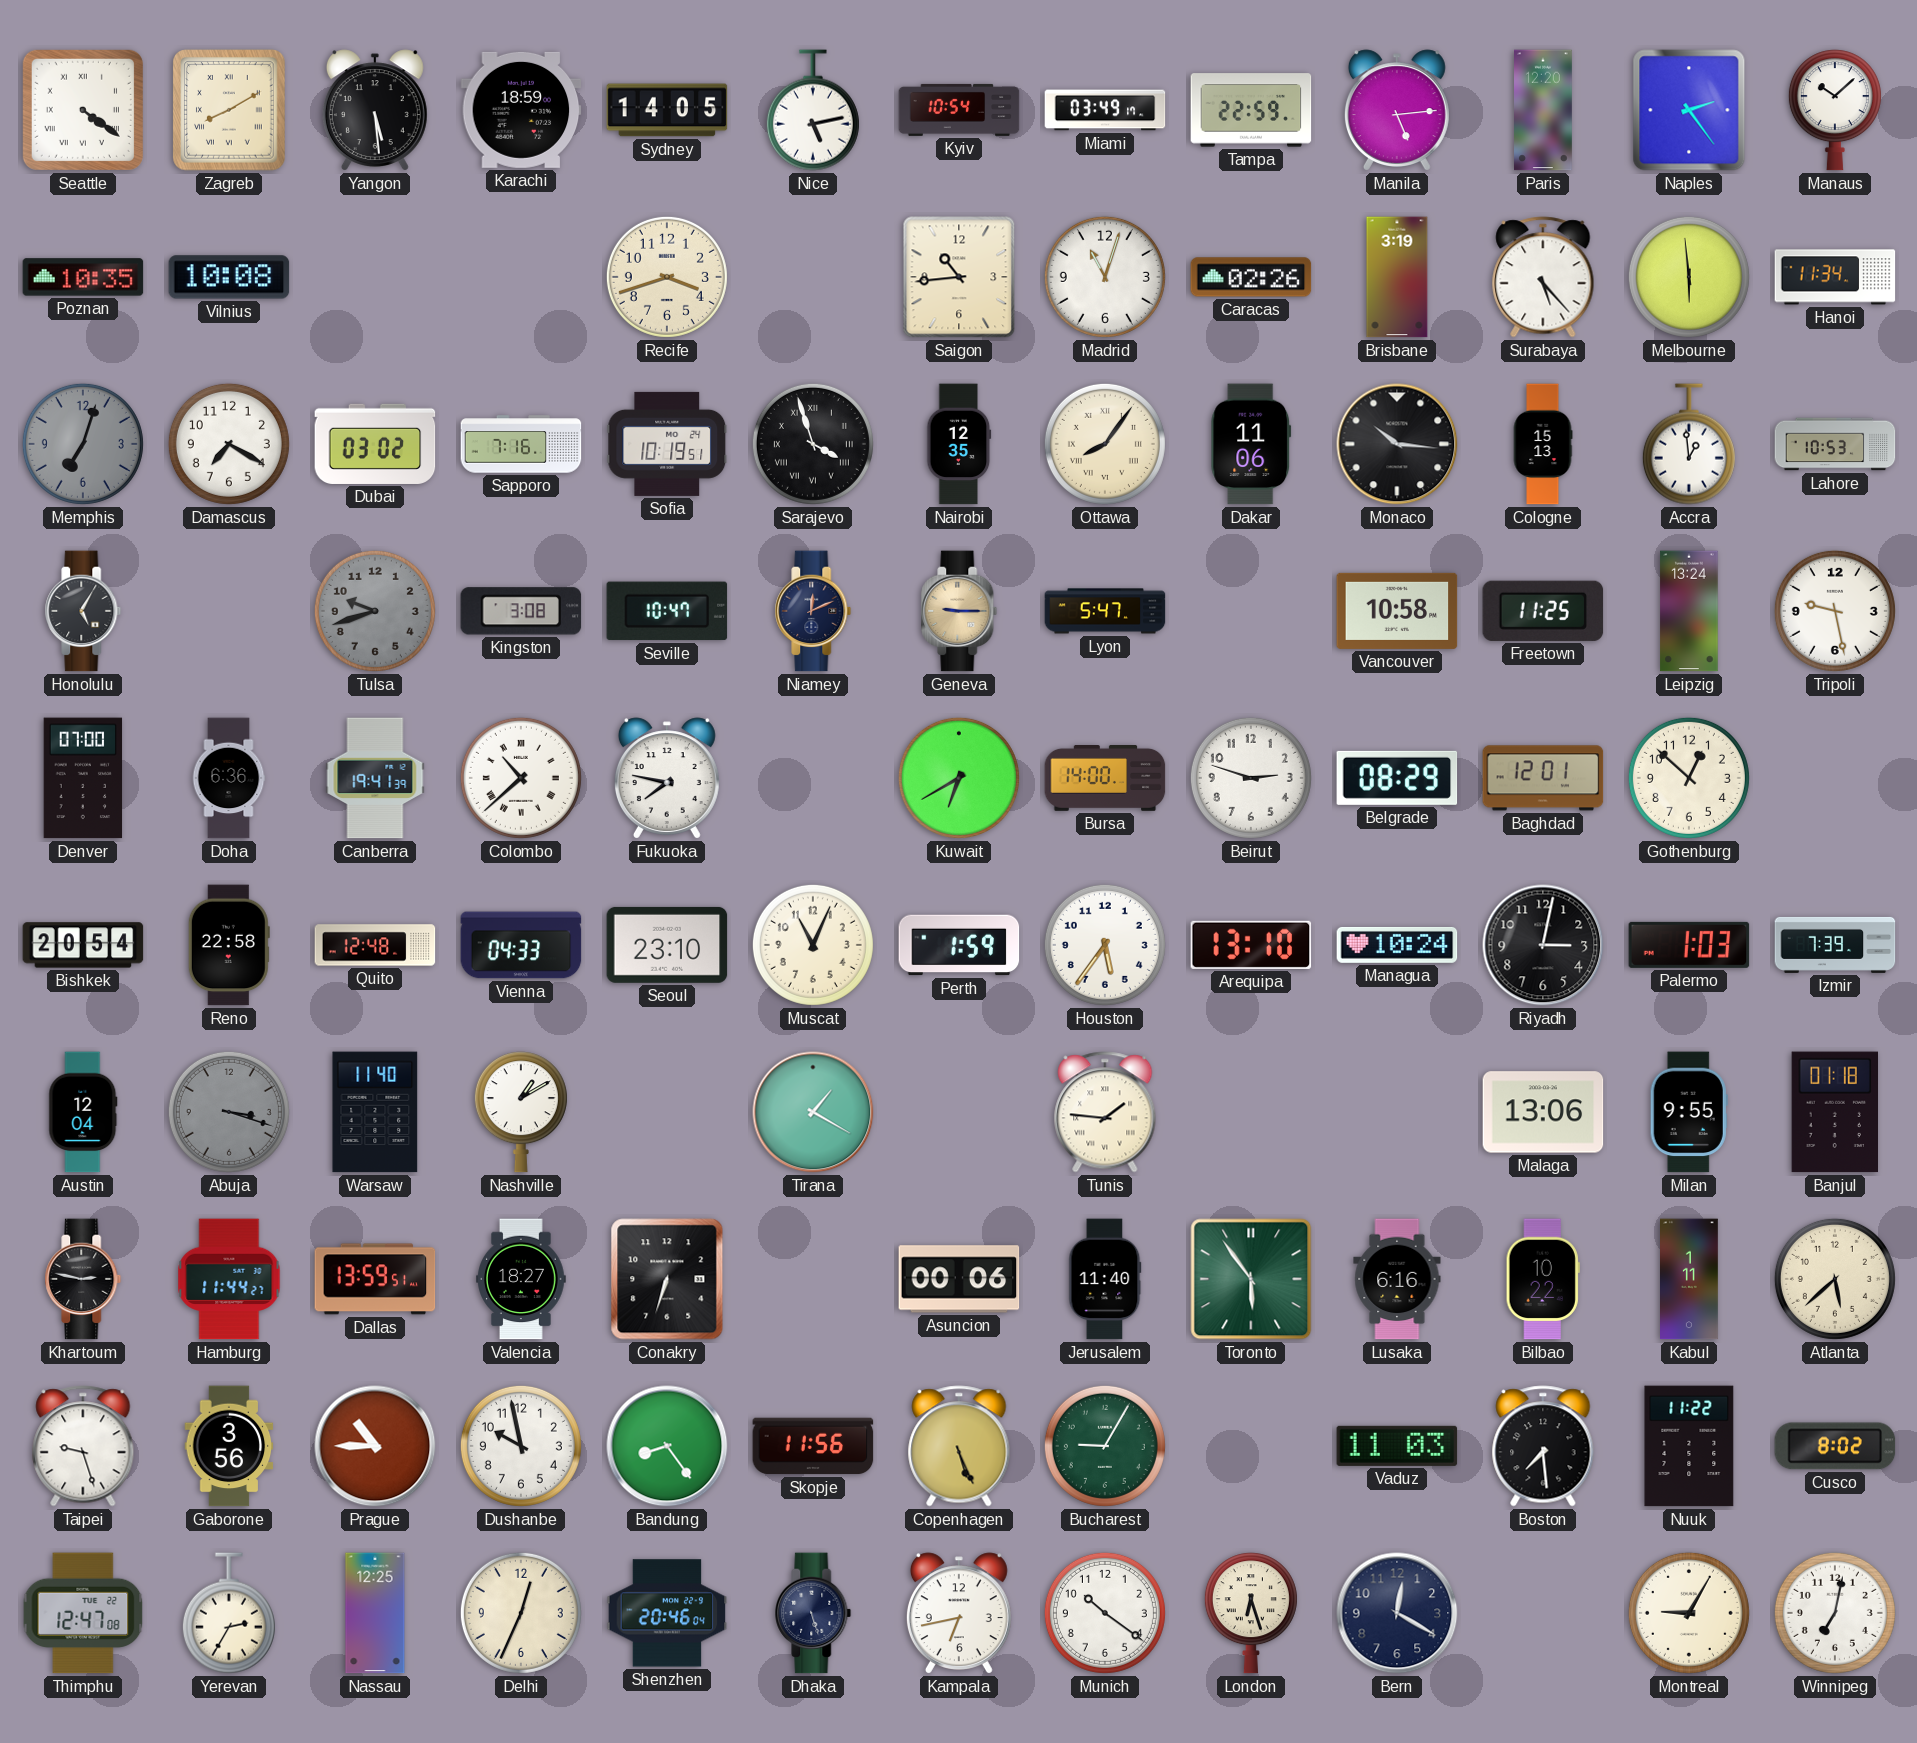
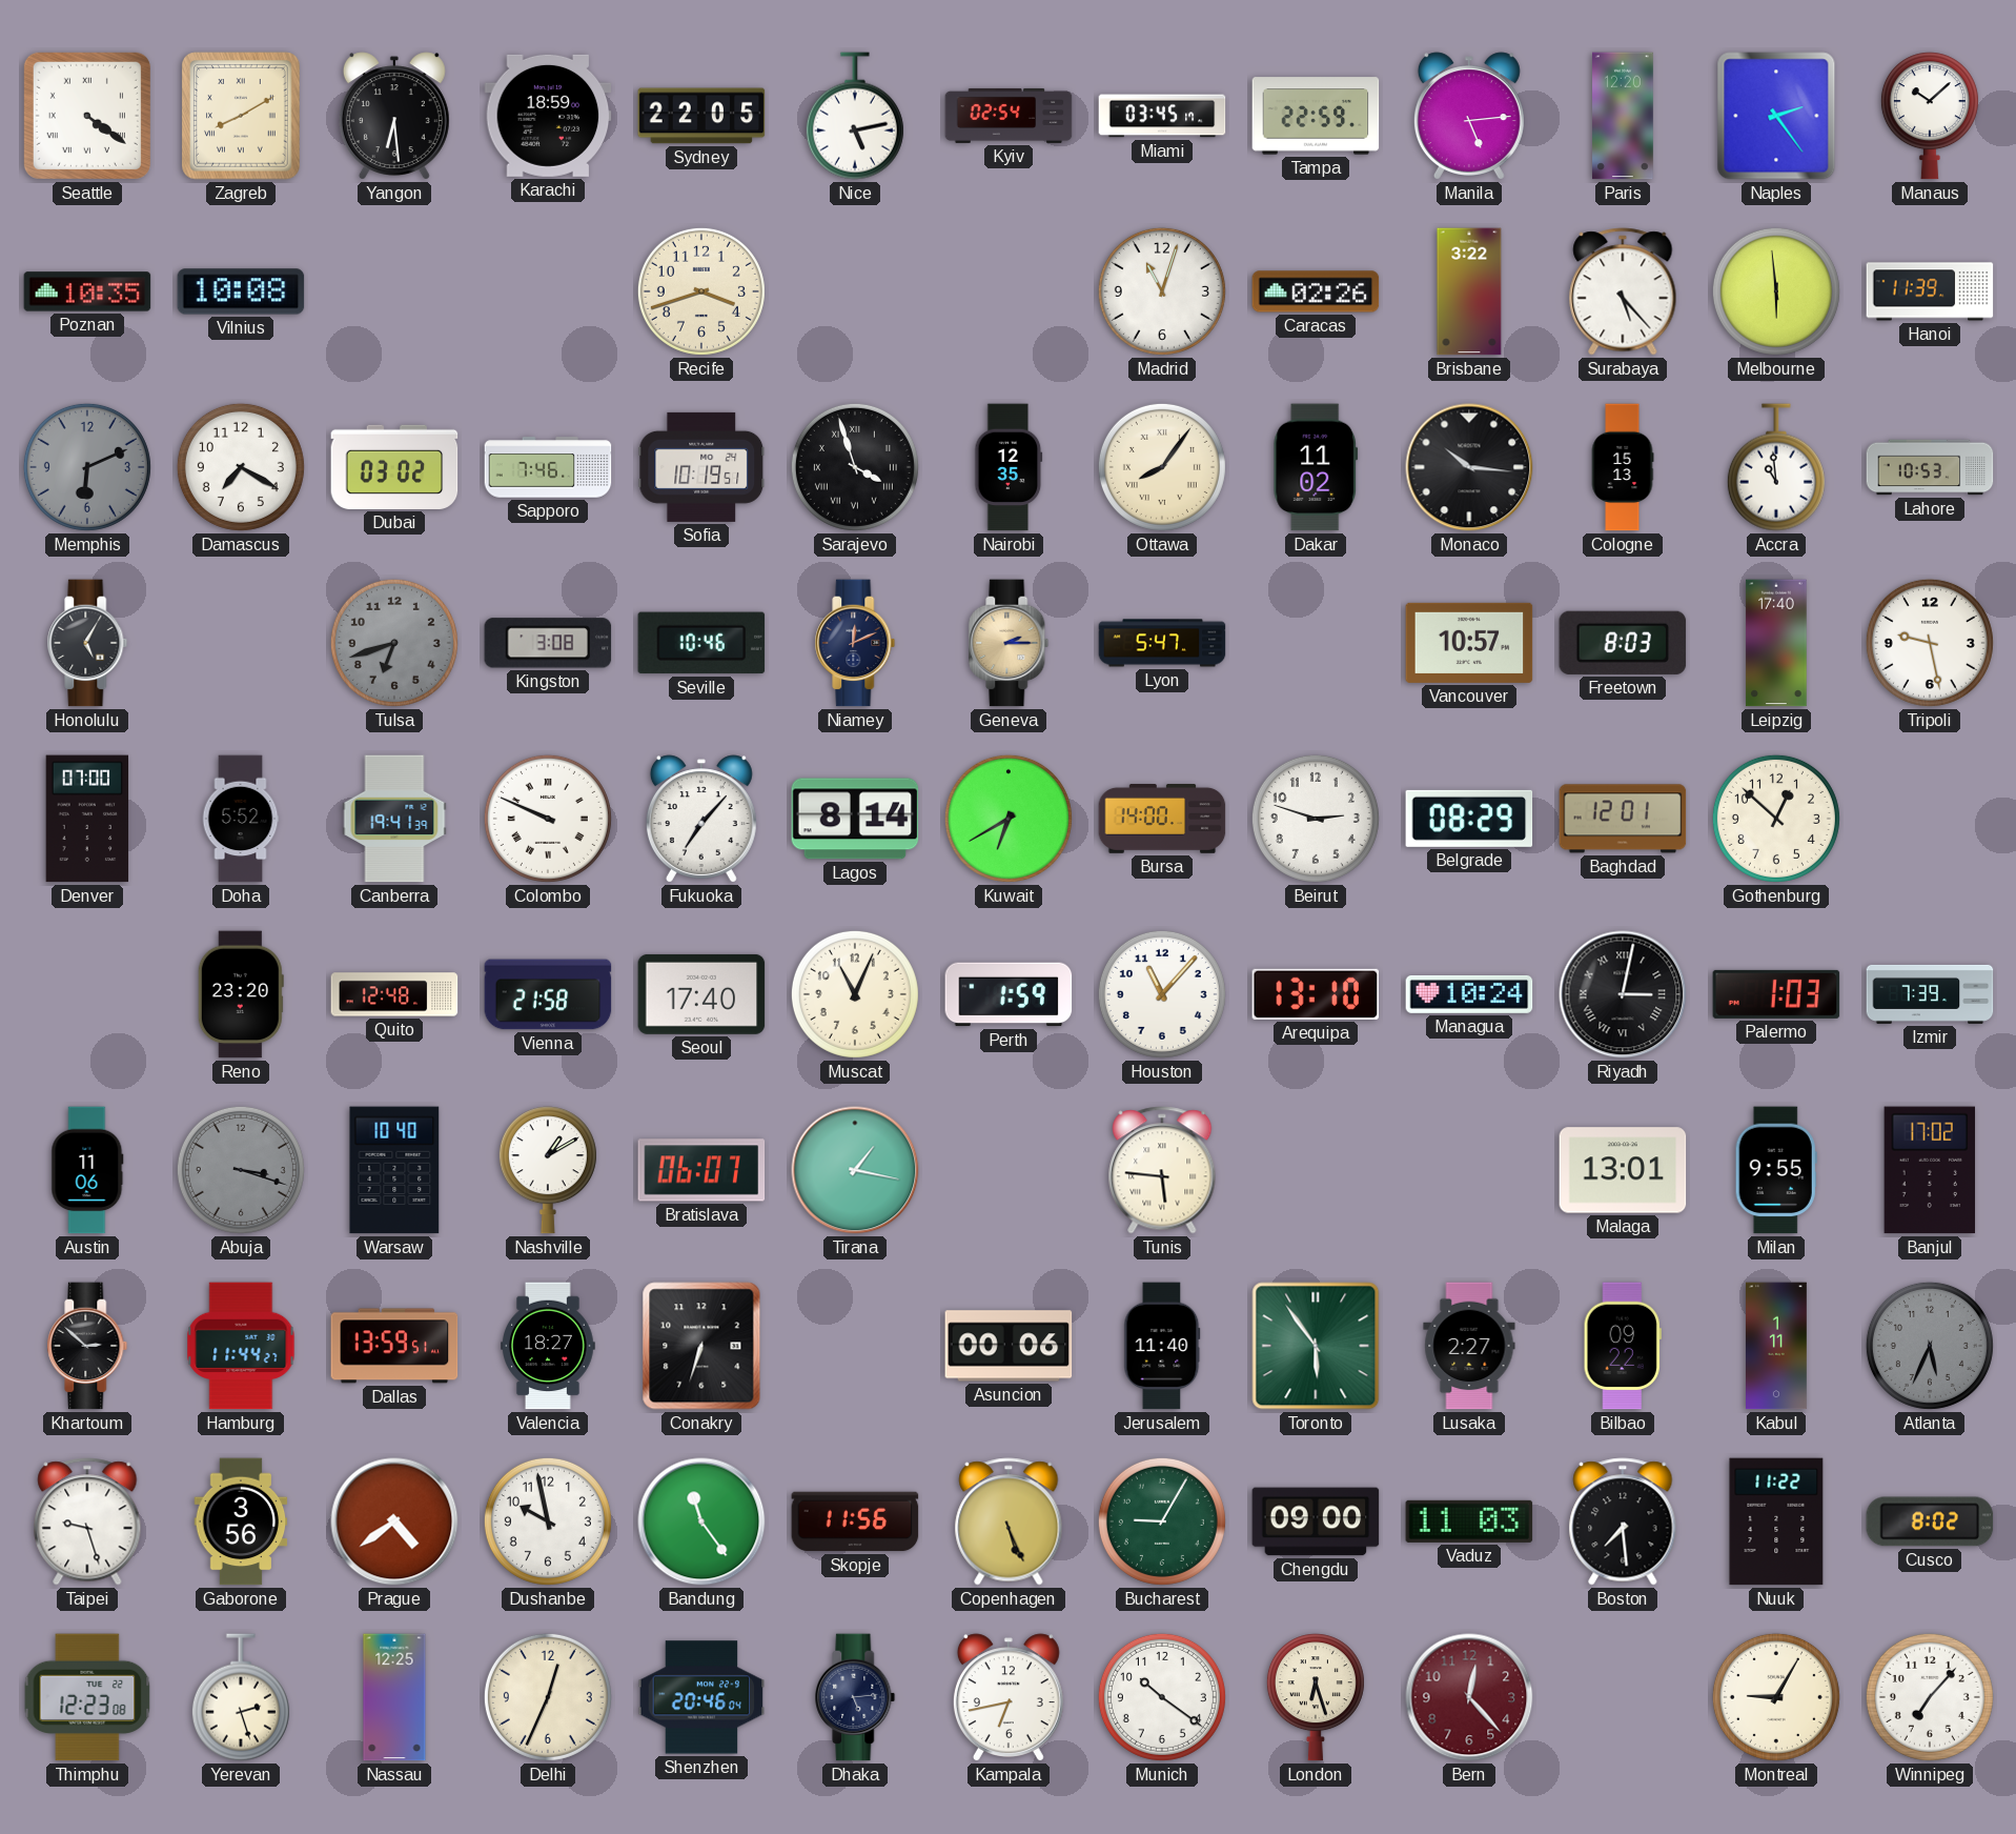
Yangon: 5:29 -> 6:29 (394, 116)
Sydney: 14:05 -> 22:05 (701, 116)
Kyiv: 10:54 -> 02:54 (1009, 116)
Miami: 03:49 -> 03:45 (1162, 116)
Saigon: 10:44 -> none (959, 277)
Brisbane: 3:19 -> 3:22 (1469, 291)
Hanoi: 11:34 -> 11:39 (1930, 291)
Memphis: 7:03 -> 6:11 (87, 467)
Sapporo: 7:16 -> 7:46 (548, 467)
Dakar: 11:06 -> 11:02 (1316, 467)
Accra: 12:59 -> 10:59 (1776, 467)
Tulsa: 9:42 -> 6:42 (394, 643)
Seville: 10:47 -> 10:46 (701, 643)
Geneva: 9:15 -> 2:15 (1009, 643)
Vancouver: 10:58 -> 10:57 (1469, 643)
Freetown: 11:25 -> 8:03 (1623, 643)
Leipzig: 13:24 -> 17:40 (1776, 643)
Doha: 6:36 -> 5:52 (241, 819)
Colombo: 10:38 -> 9:49 (548, 819)
Fukuoka: 7:47 -> 7:07 (701, 819)
Lagos: none -> 8:14 (855, 819)
Bishkek: 20:54 -> none (83, 945)
Reno: 22:58 -> 23:20 (241, 994)
Vienna: 04:33 -> 21:58 (548, 994)
Seoul: 23:10 -> 17:40 (701, 994)
Houston: 5:36 -> 11:07 (1162, 994)
Riyadh numerals: Arabic -> Roman (1623, 994)
Austin: 12:04 -> 11:06 (87, 1170)
Warsaw: 11:40 -> 10:40 (394, 1170)
Bratislava: none -> 06:07 (701, 1170)
Tirana: 1:20 -> 1:17 (855, 1170)
Tunis: 1:46 -> 5:46 (1162, 1170)
Malaga: 13:06 -> 13:01 (1623, 1170)
Banjul: 01:18 -> 17:02 (1929, 1170)
Khartoum: 2:47 -> 2:52 (87, 1346)
Lusaka: 6:16 -> 2:27 (1469, 1346)
Bilbao: 10:22 -> 09:22 (1623, 1346)
Atlanta: 5:38 -> 5:34 (1930, 1346)
Atlanta dial: cream -> grey (1930, 1346)
Prague: 10:45 -> 4:39 (394, 1521)
Bandung: 8:24 -> 11:24 (701, 1521)
Chengdu: none -> 09:00 (1316, 1521)
Thimphu: 12:47 -> 12:23 (87, 1697)
Yerevan: 2:35 -> 2:27 (241, 1697)
Dhaka: 5:27 -> 5:14 (855, 1697)
Bern: 12:20 -> 12:23 (1469, 1697)
Bern dial: navy -> burgundy (1469, 1697)
Winnipeg: 7:02 -> 7:07 (1930, 1697)
